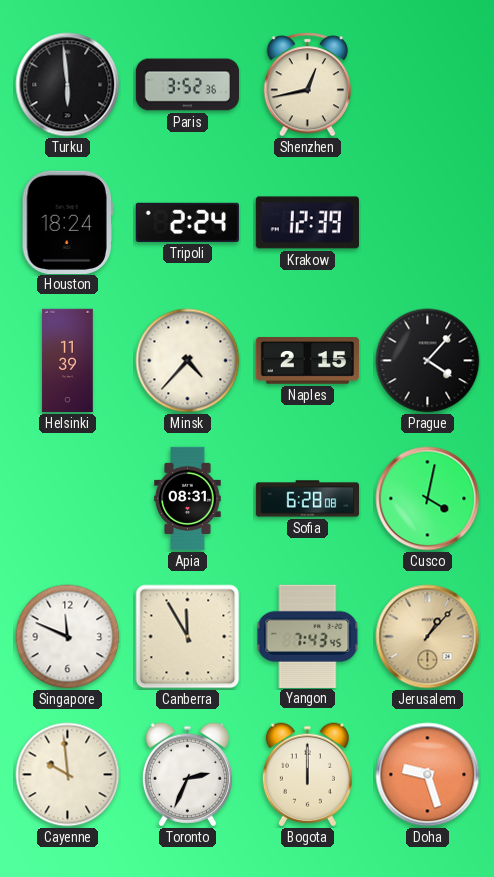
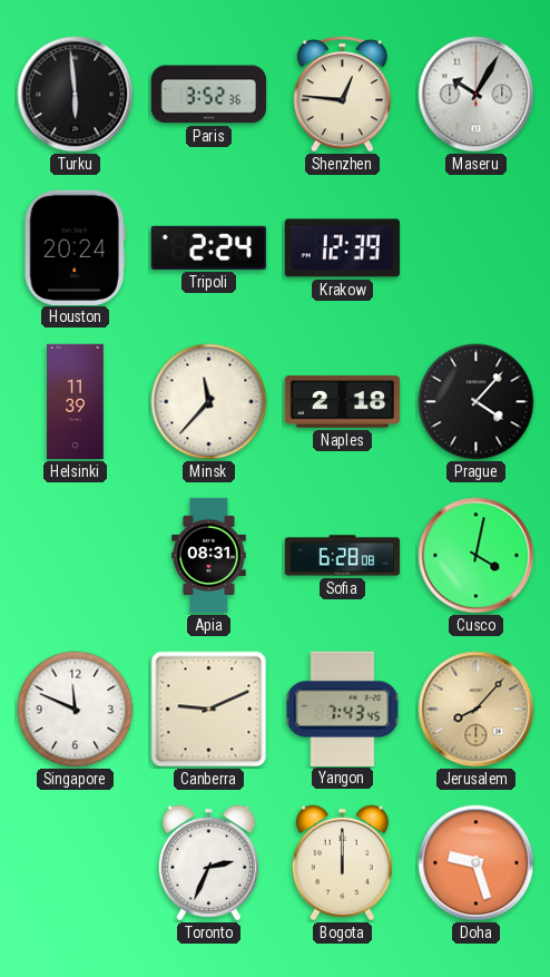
Shenzhen: 12:43 -> 12:46 (343, 95)
Maseru: none -> 10:05 (477, 95)
Houston: 18:24 -> 20:24 (75, 247)
Minsk: 4:37 -> 11:37 (209, 402)
Naples: 2:15 -> 2:18 (343, 402)
Canberra: 11:55 -> 9:11 (209, 710)
Jerusalem: 1:07 -> 8:07 (477, 710)
Cayenne: 9:59 -> none (68, 775)
